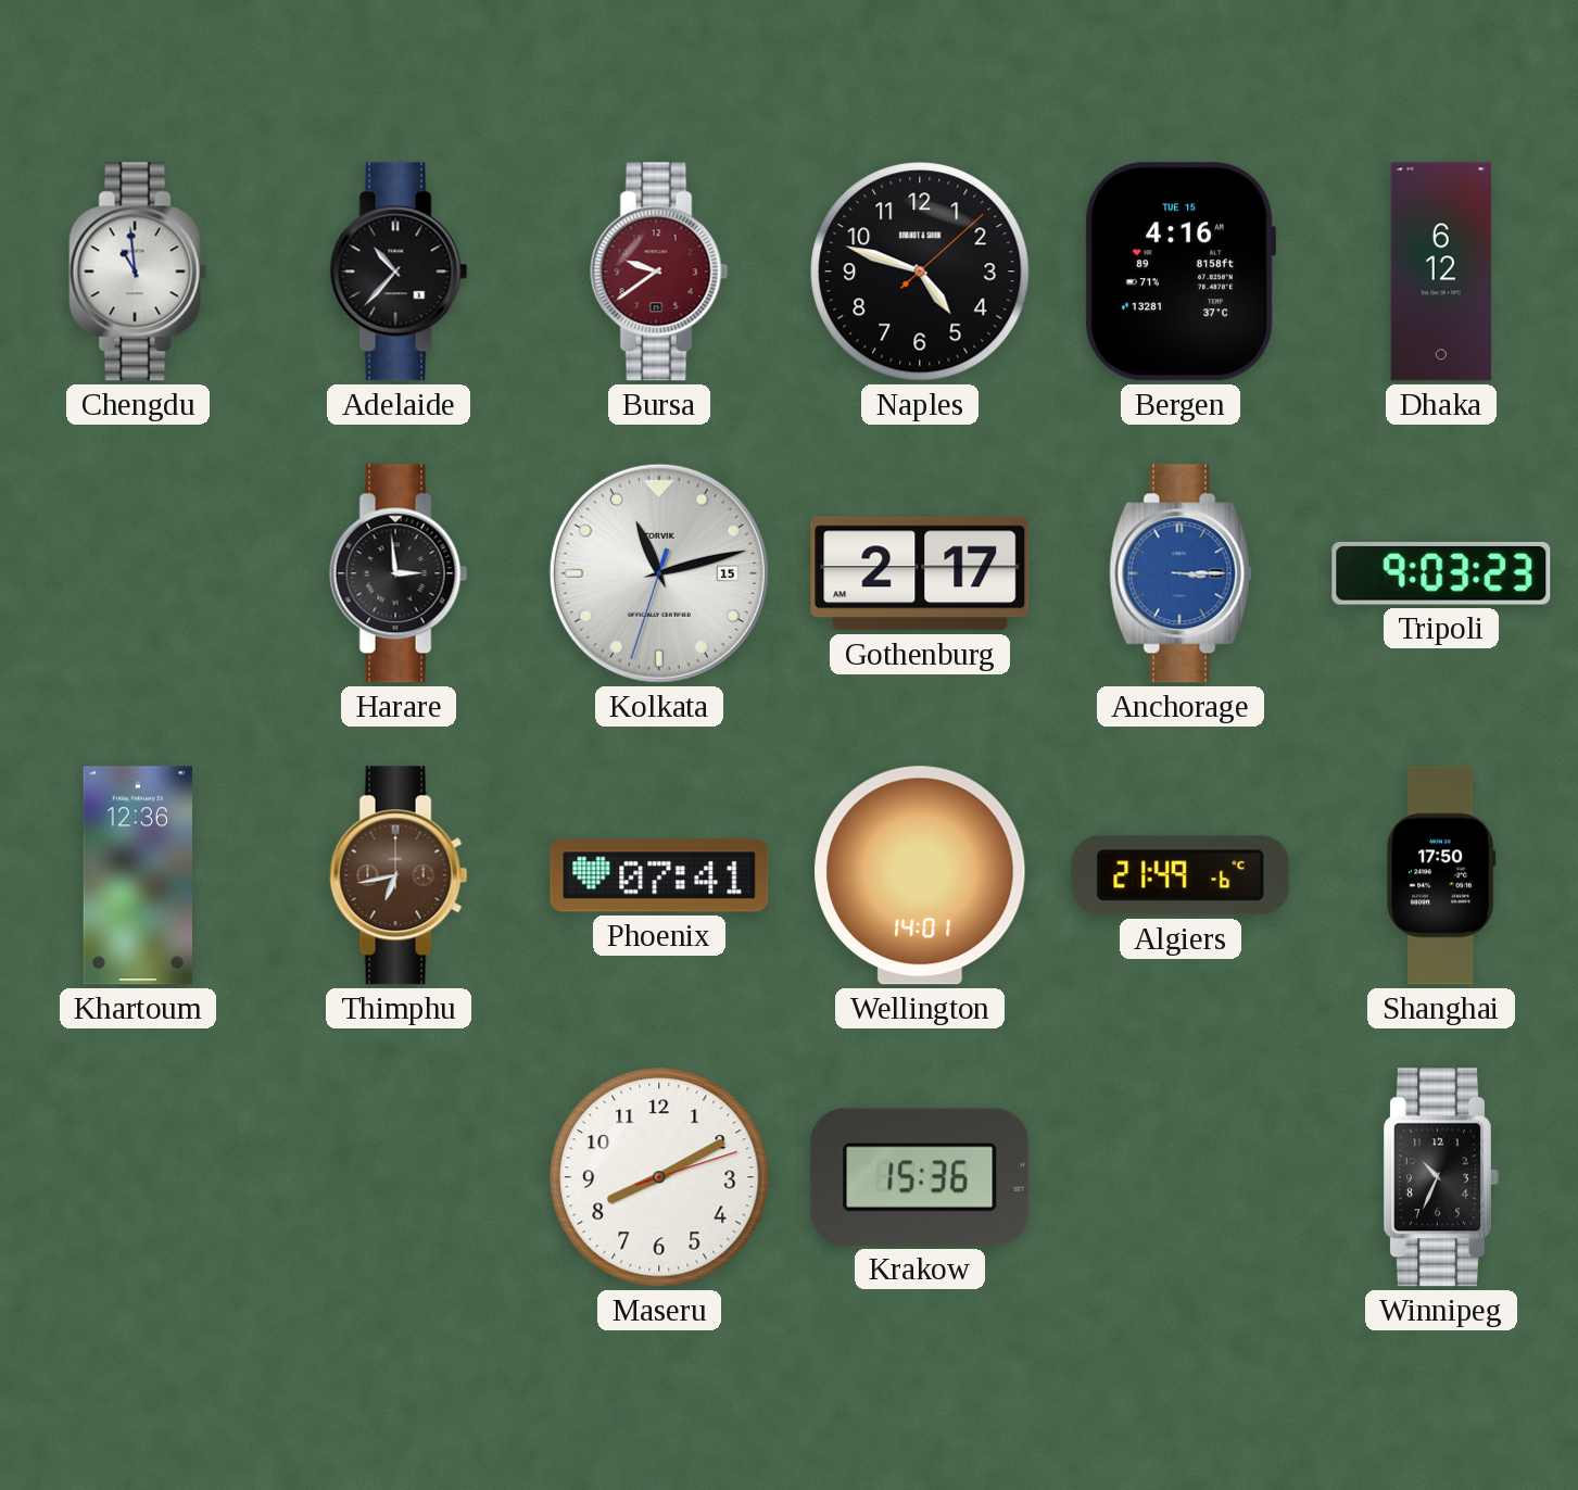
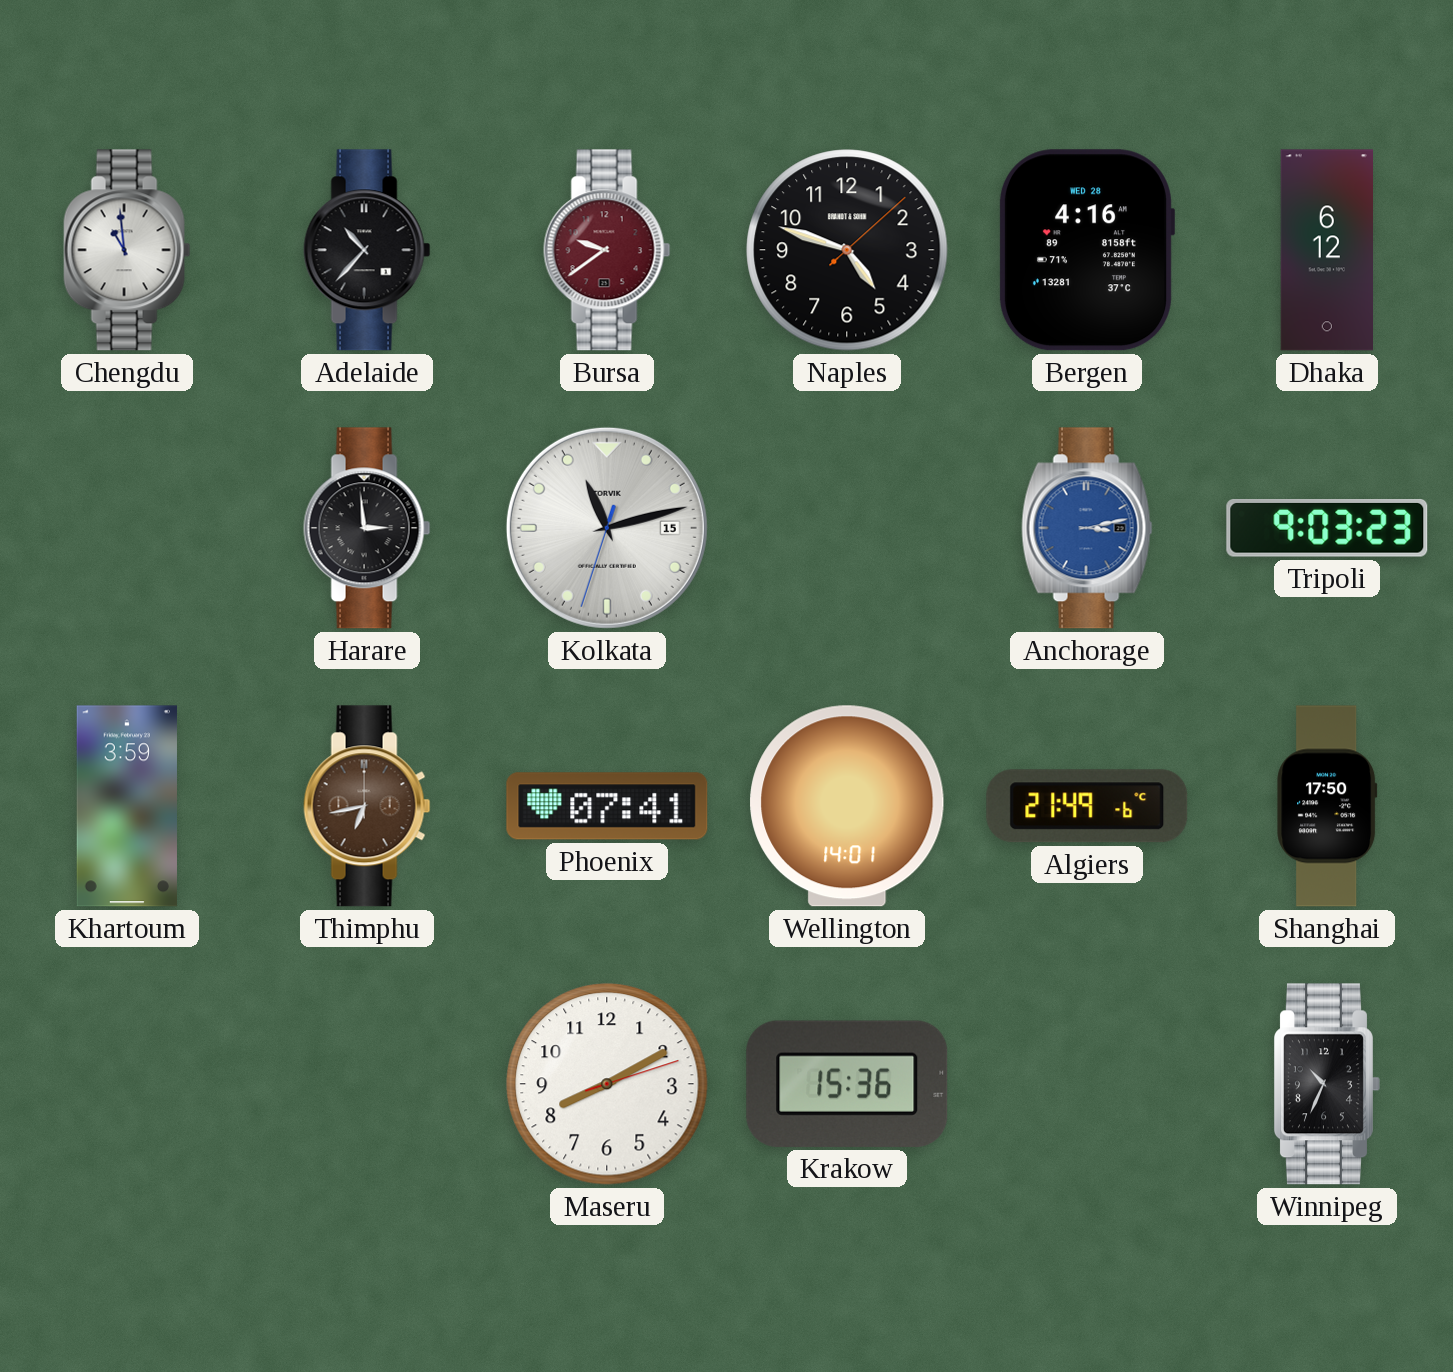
Bergen date: TUE 15 -> WED 28 (1086, 250)
Gothenburg: 2:17 -> none (920, 573)
Anchorage: 3:15 -> 3:13 (1087, 528)
Khartoum: 12:36 -> 3:59 (127, 806)
